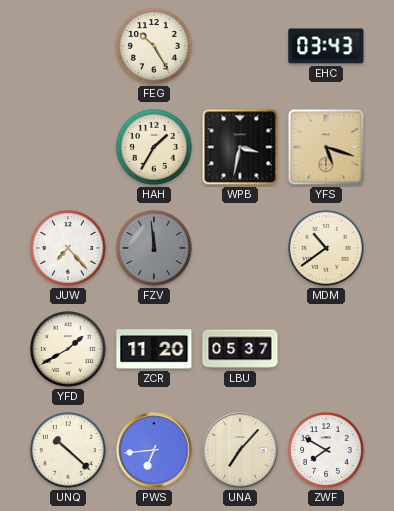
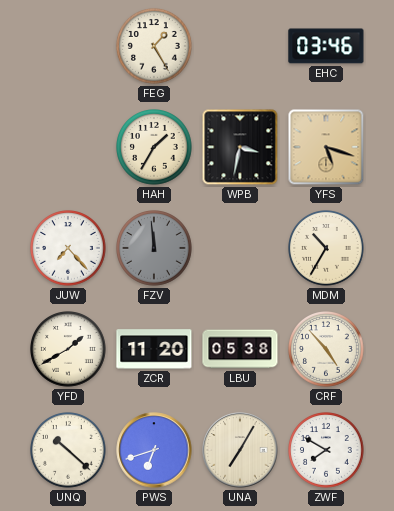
FEG: 10:25 -> 1:25 (155, 47)
EHC: 03:43 -> 03:46 (326, 46)
MDM: 10:39 -> 10:35 (327, 249)
LBU: 05:37 -> 05:38 (240, 349)
CRF: none -> 4:53 (327, 350)
PWS: 6:44 -> 6:42 (154, 450)
UNA: 7:07 -> 7:05 (240, 450)
